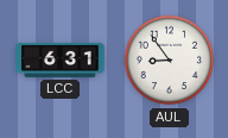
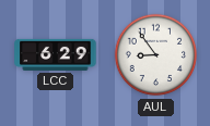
LCC: 6:31 -> 6:29 (56, 54)
